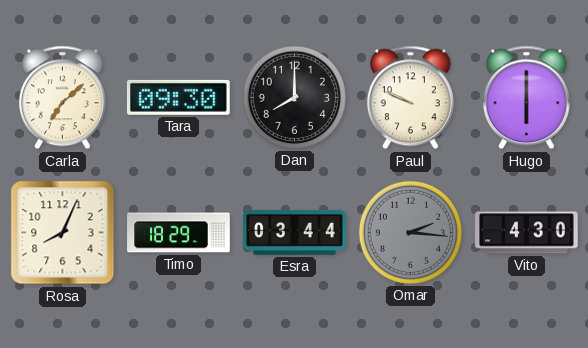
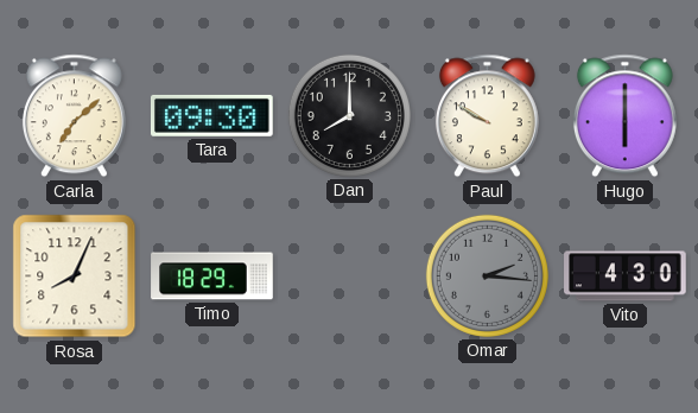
Paul: 9:49 -> 9:50 (487, 116)
Esra: 03:44 -> none (295, 232)
